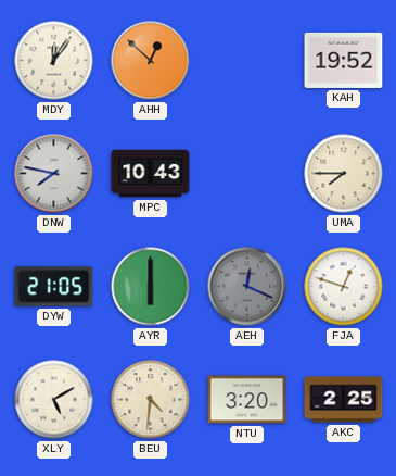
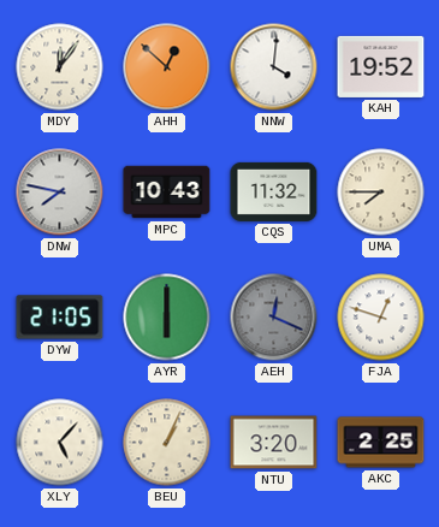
NNW: none -> 4:01 (274, 67)
CQS: none -> 11:32 (274, 191)
XLY: 5:10 -> 5:07 (60, 443)
BEU: 4:31 -> 1:04 (167, 443)
